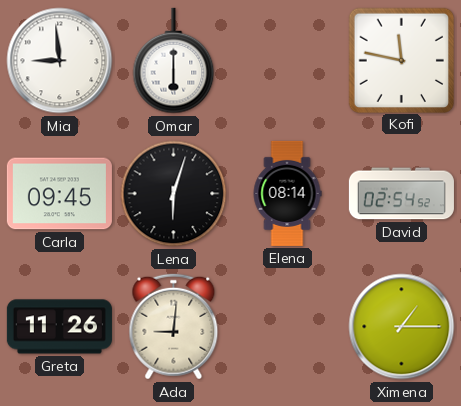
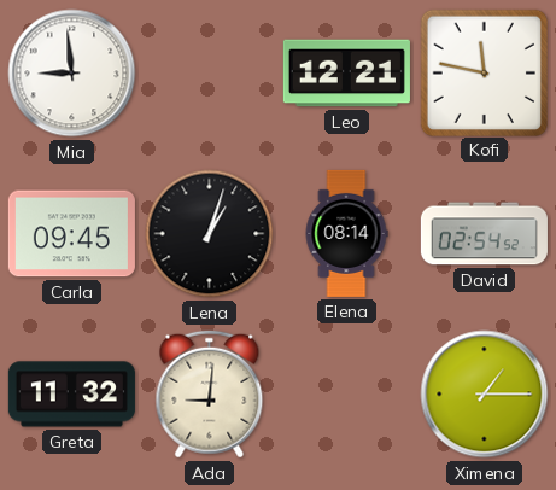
Omar: 6:00 -> none (174, 61)
Leo: none -> 12:21 (346, 74)
Lena: 6:03 -> 1:03 (210, 234)
Greta: 11:26 -> 11:32 (71, 395)
